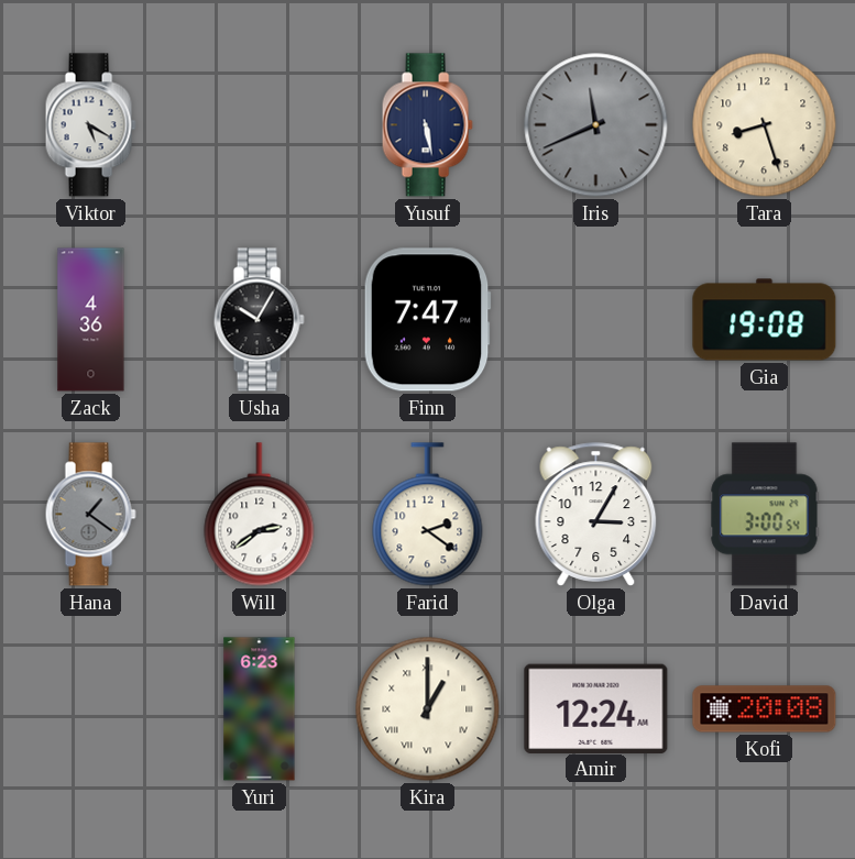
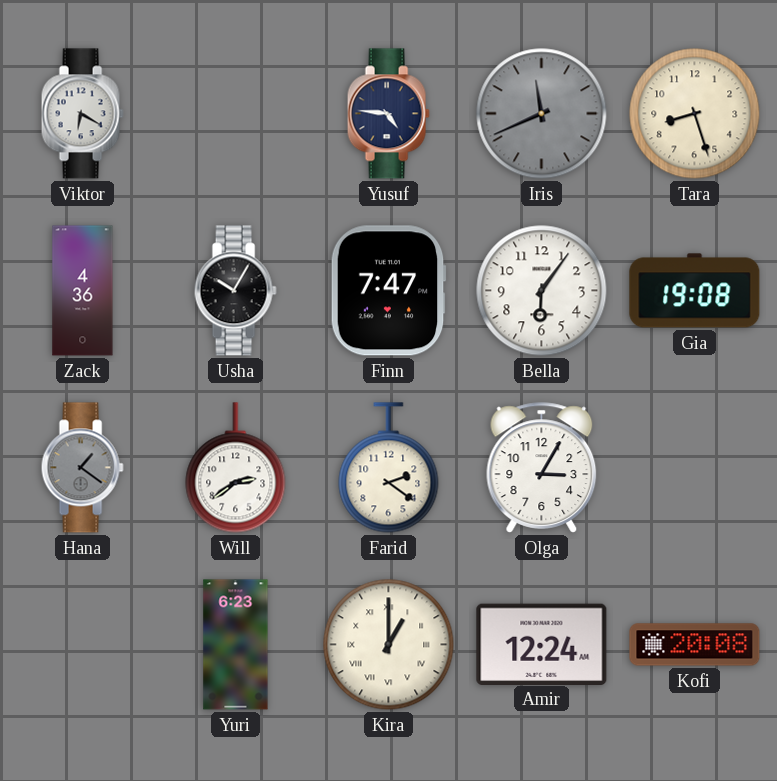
Viktor: 5:20 -> 6:20 (82, 114)
Yusuf: 5:28 -> 4:46 (388, 114)
Bella: none -> 6:06 (542, 291)
David: 3:00 -> none (765, 515)
